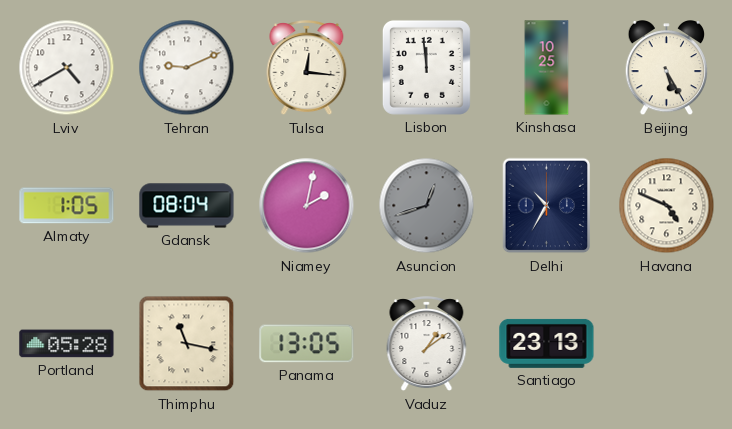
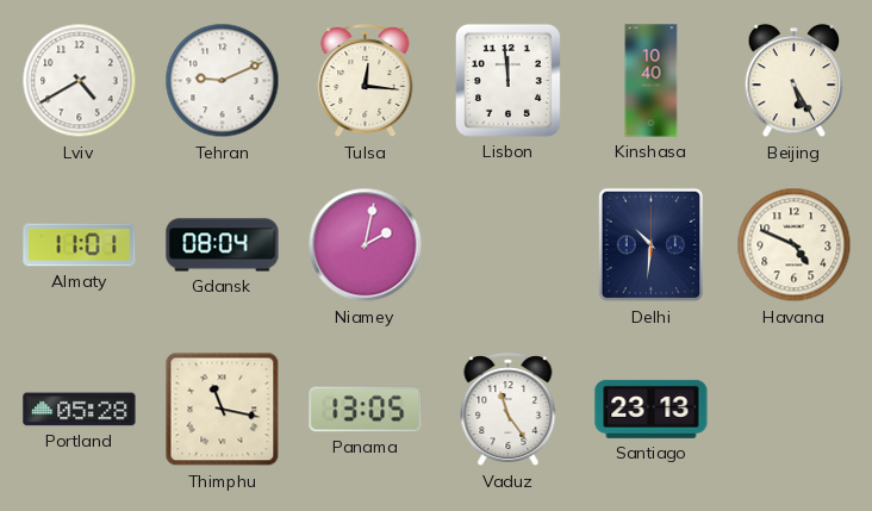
Kinshasa: 10:25 -> 10:40 (652, 81)
Almaty: 1:05 -> 11:01 (80, 245)
Asuncion: 12:42 -> none (427, 206)
Delhi: 10:35 -> 10:31 (652, 245)
Vaduz: 1:09 -> 11:24 (509, 410)
